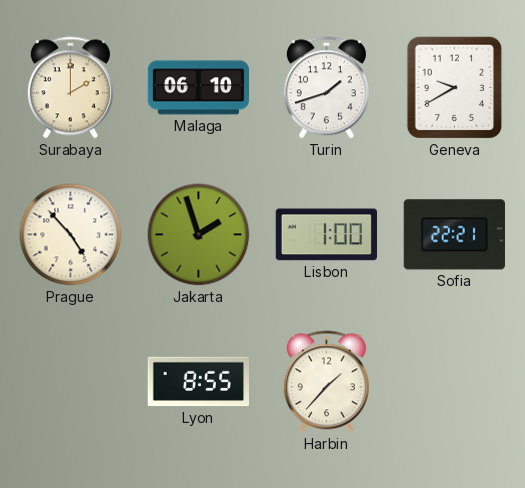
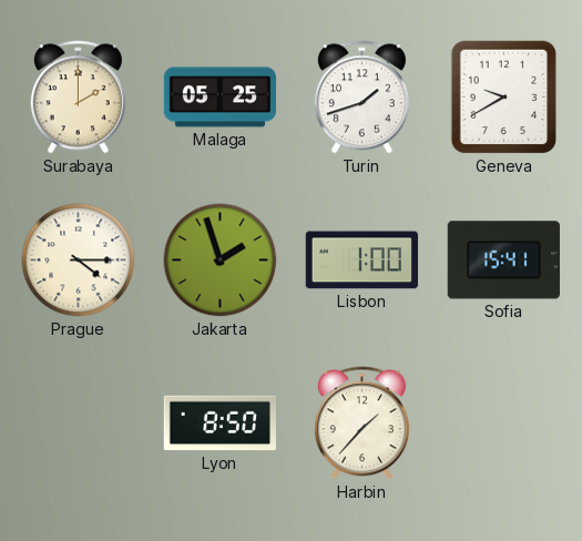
Malaga: 06:10 -> 05:25 (221, 98)
Prague: 4:53 -> 4:15 (79, 261)
Sofia: 22:21 -> 15:41 (503, 261)
Lyon: 8:55 -> 8:50 (221, 423)
